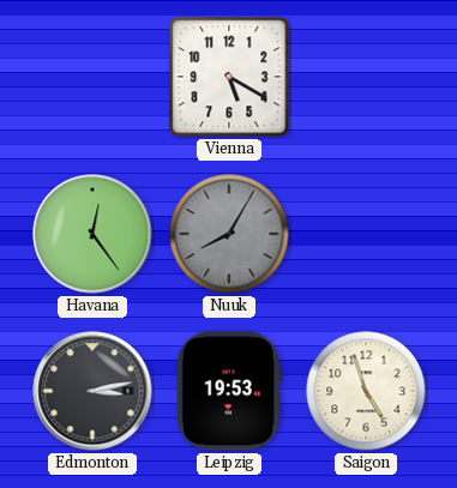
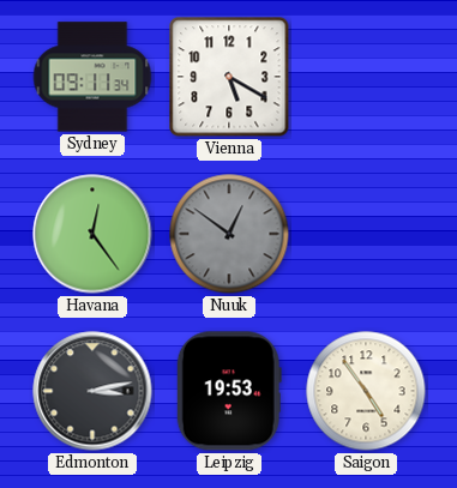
Sydney: none -> 09:11 (92, 77)
Nuuk: 8:05 -> 12:51 (229, 234)
Saigon: 4:57 -> 4:54 (366, 391)
